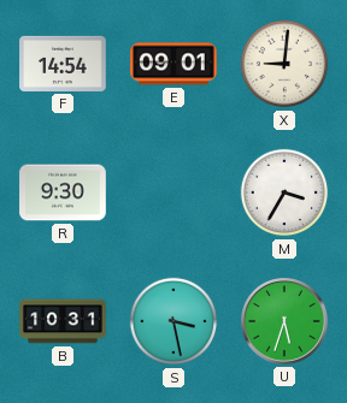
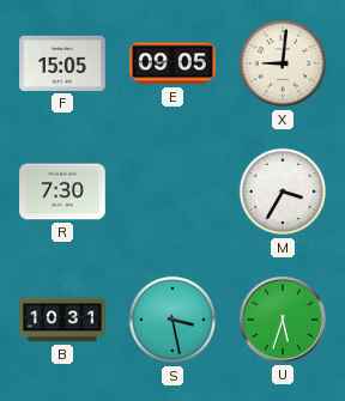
F: 14:54 -> 15:05 (62, 63)
E: 09:01 -> 09:05 (172, 63)
R: 9:30 -> 7:30 (62, 192)
